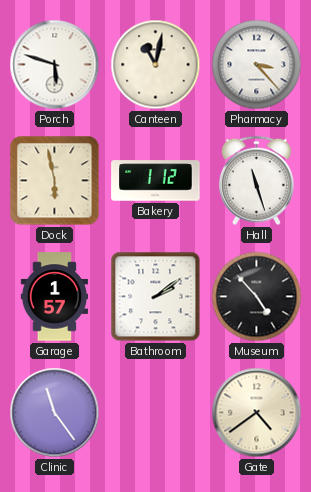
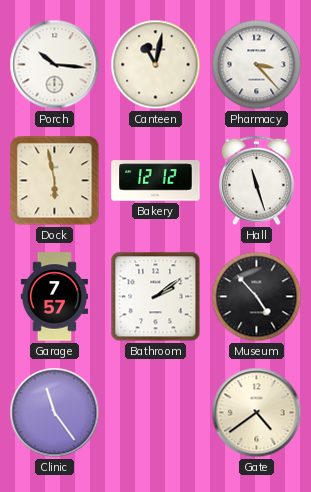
Porch: 5:48 -> 10:16 (55, 65)
Bakery: 1:12 -> 12:12 (156, 181)
Garage: 1:57 -> 7:57 (54, 297)
